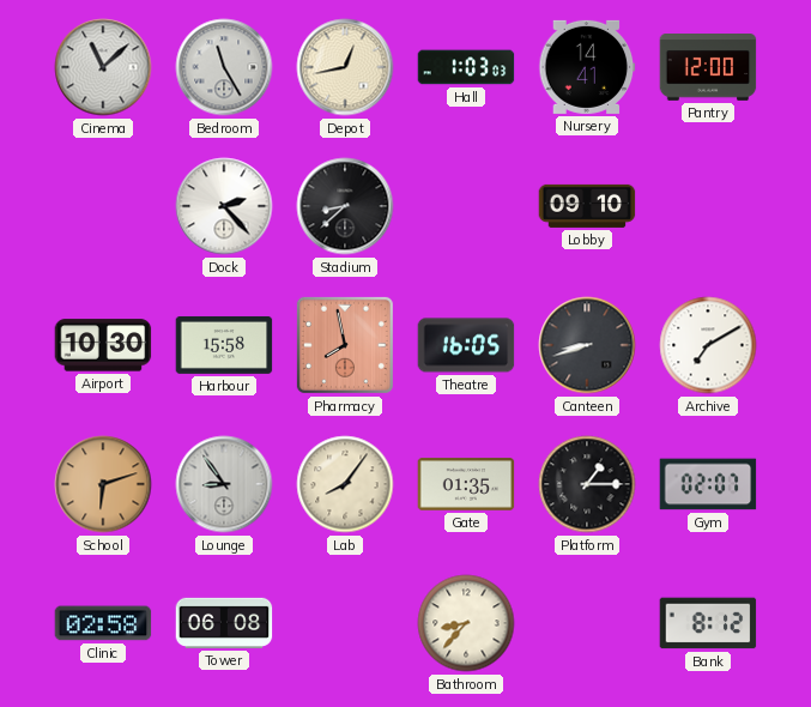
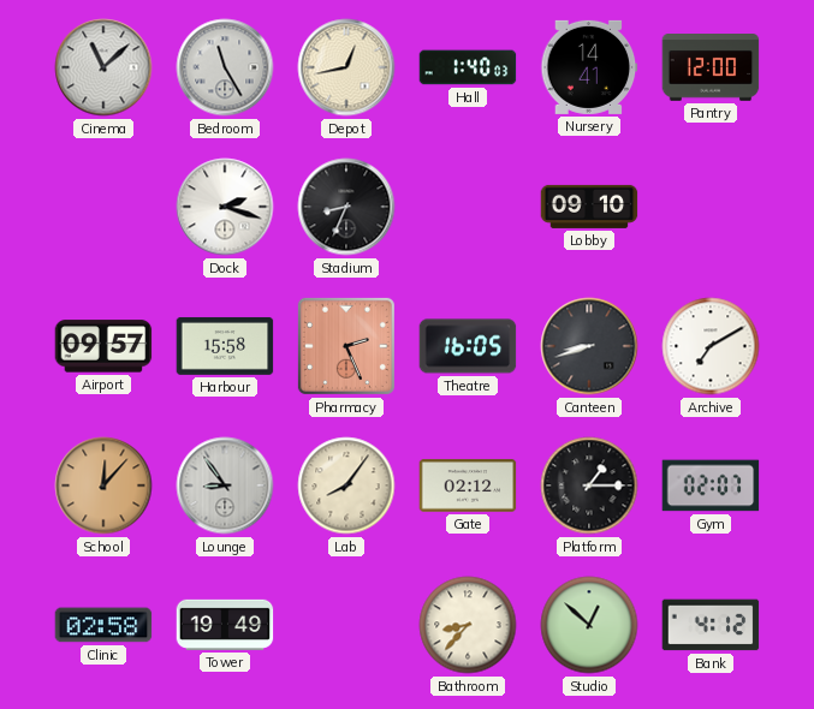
Hall: 1:03 -> 1:40 (468, 67)
Dock: 2:23 -> 2:18 (225, 207)
Stadium: 8:38 -> 8:34 (346, 207)
Airport: 10:30 -> 09:57 (103, 346)
Pharmacy: 7:58 -> 2:26 (346, 346)
School: 6:12 -> 12:07 (103, 485)
Gate: 01:35 -> 02:12 (468, 485)
Tower: 06:08 -> 19:49 (225, 625)
Studio: none -> 12:52 (589, 625)
Bank: 8:12 -> 4:12 (711, 625)
